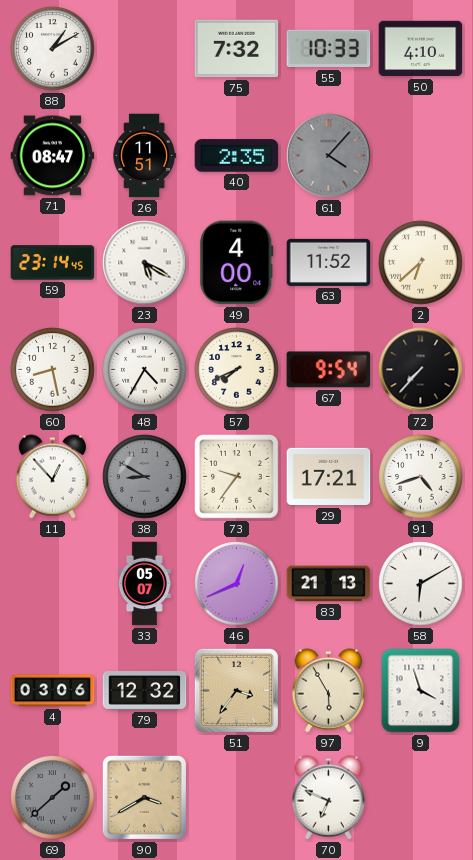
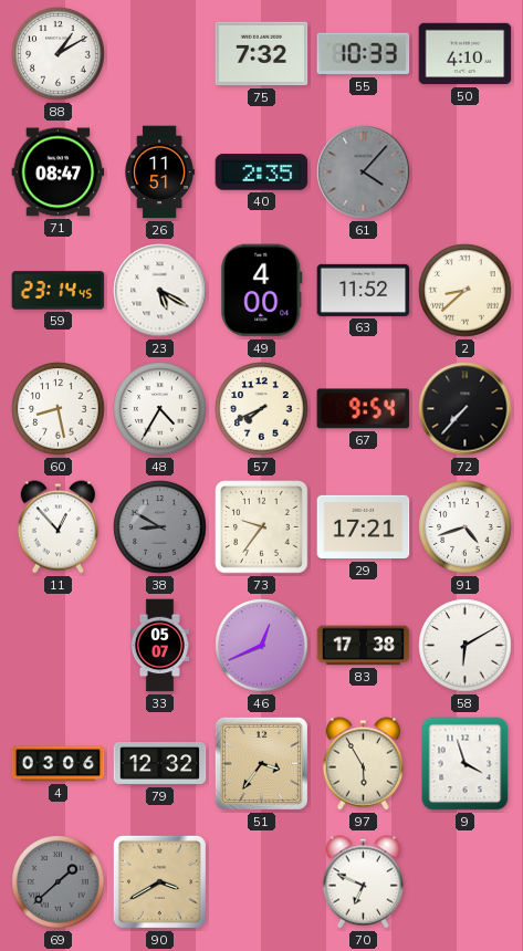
2: 6:38 -> 8:38 (466, 291)
83: 21:13 -> 17:38 (364, 646)
